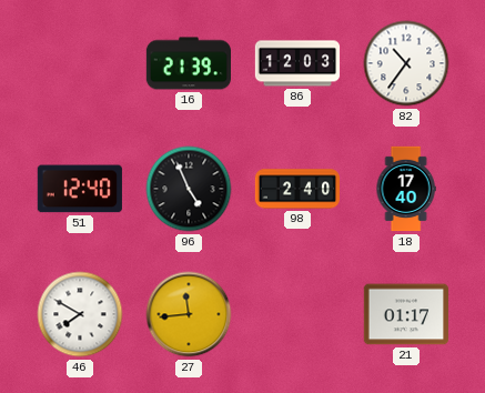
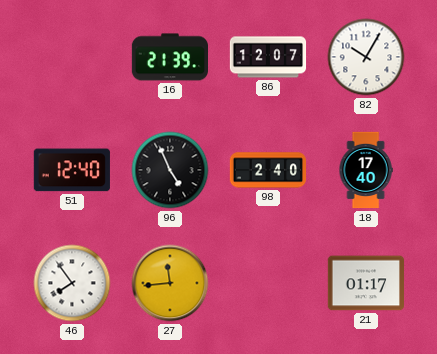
86: 12:03 -> 12:07 (268, 57)
82: 10:36 -> 10:05 (366, 57)
46: 7:50 -> 7:54 (72, 283)
